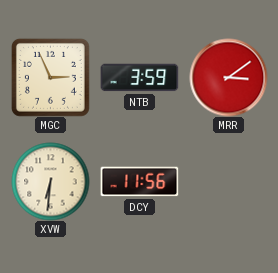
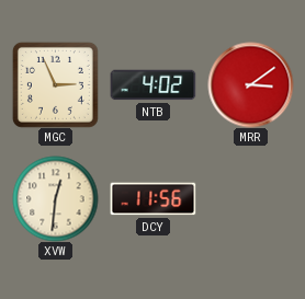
NTB: 3:59 -> 4:02 (152, 85)
XVW: 6:31 -> 12:31 (55, 198)
